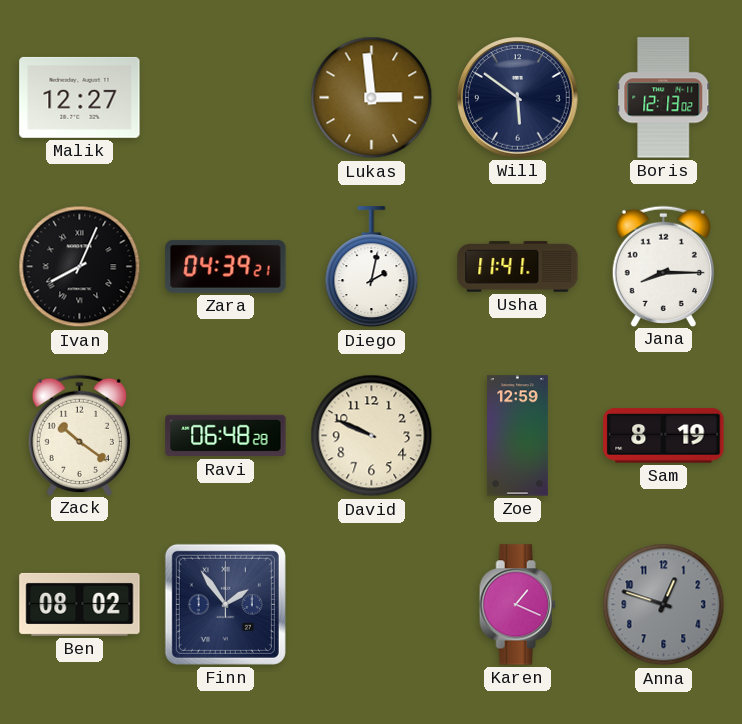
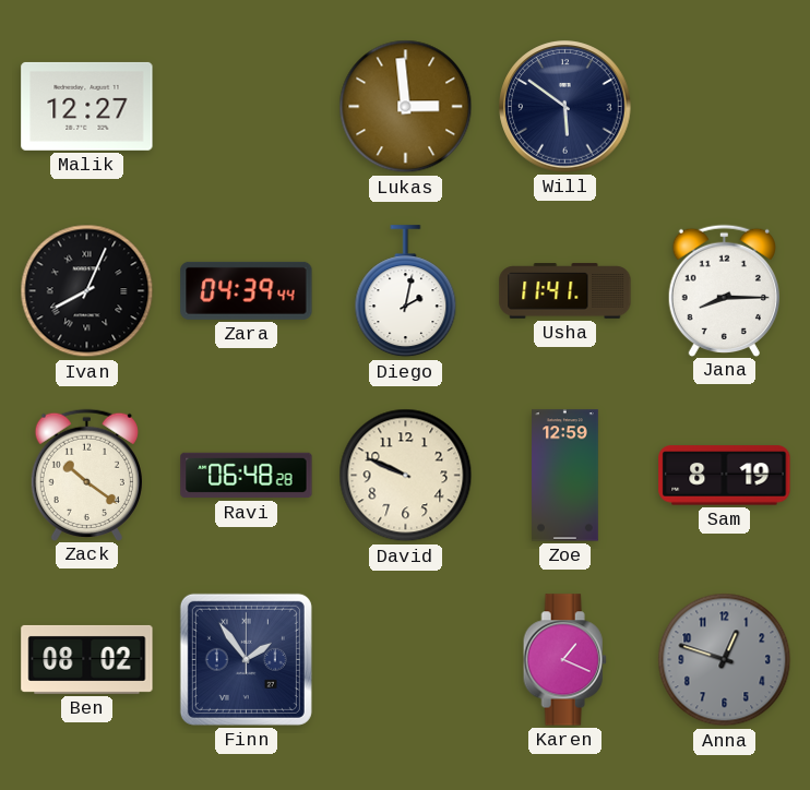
Boris: 12:13 -> none (664, 98)
Zara: 04:39:21 -> 04:39:44 (247, 290)
